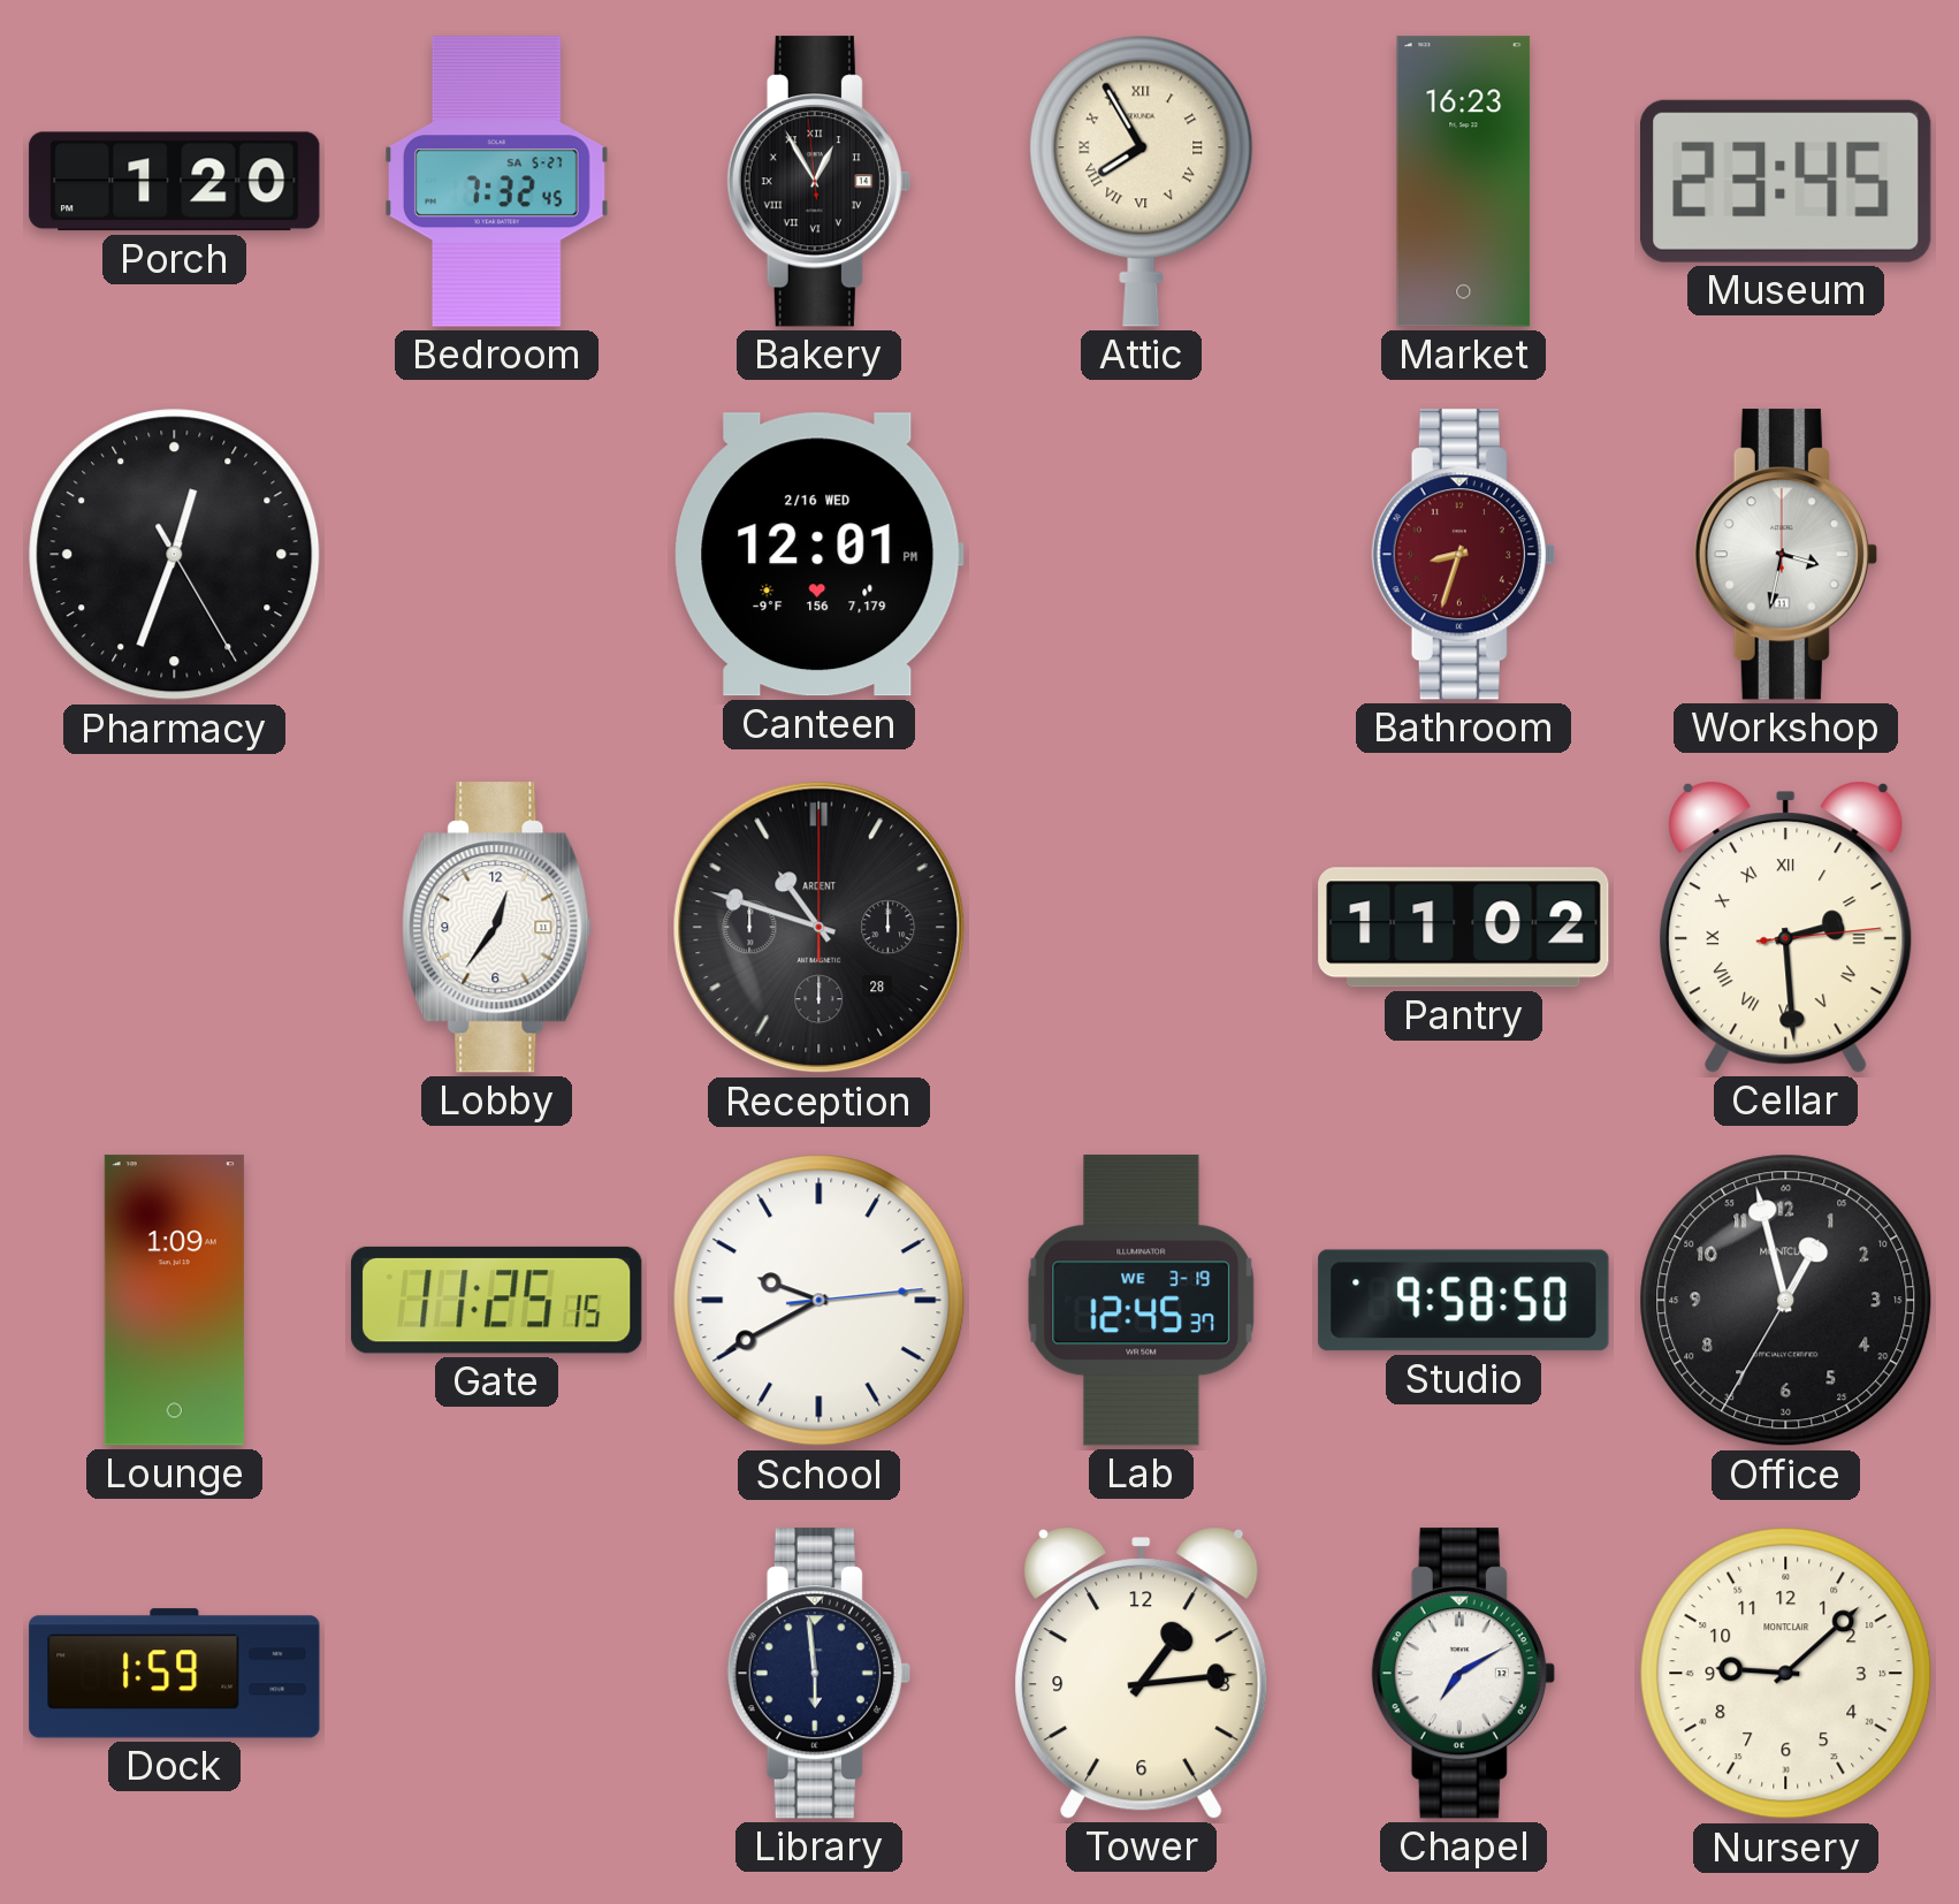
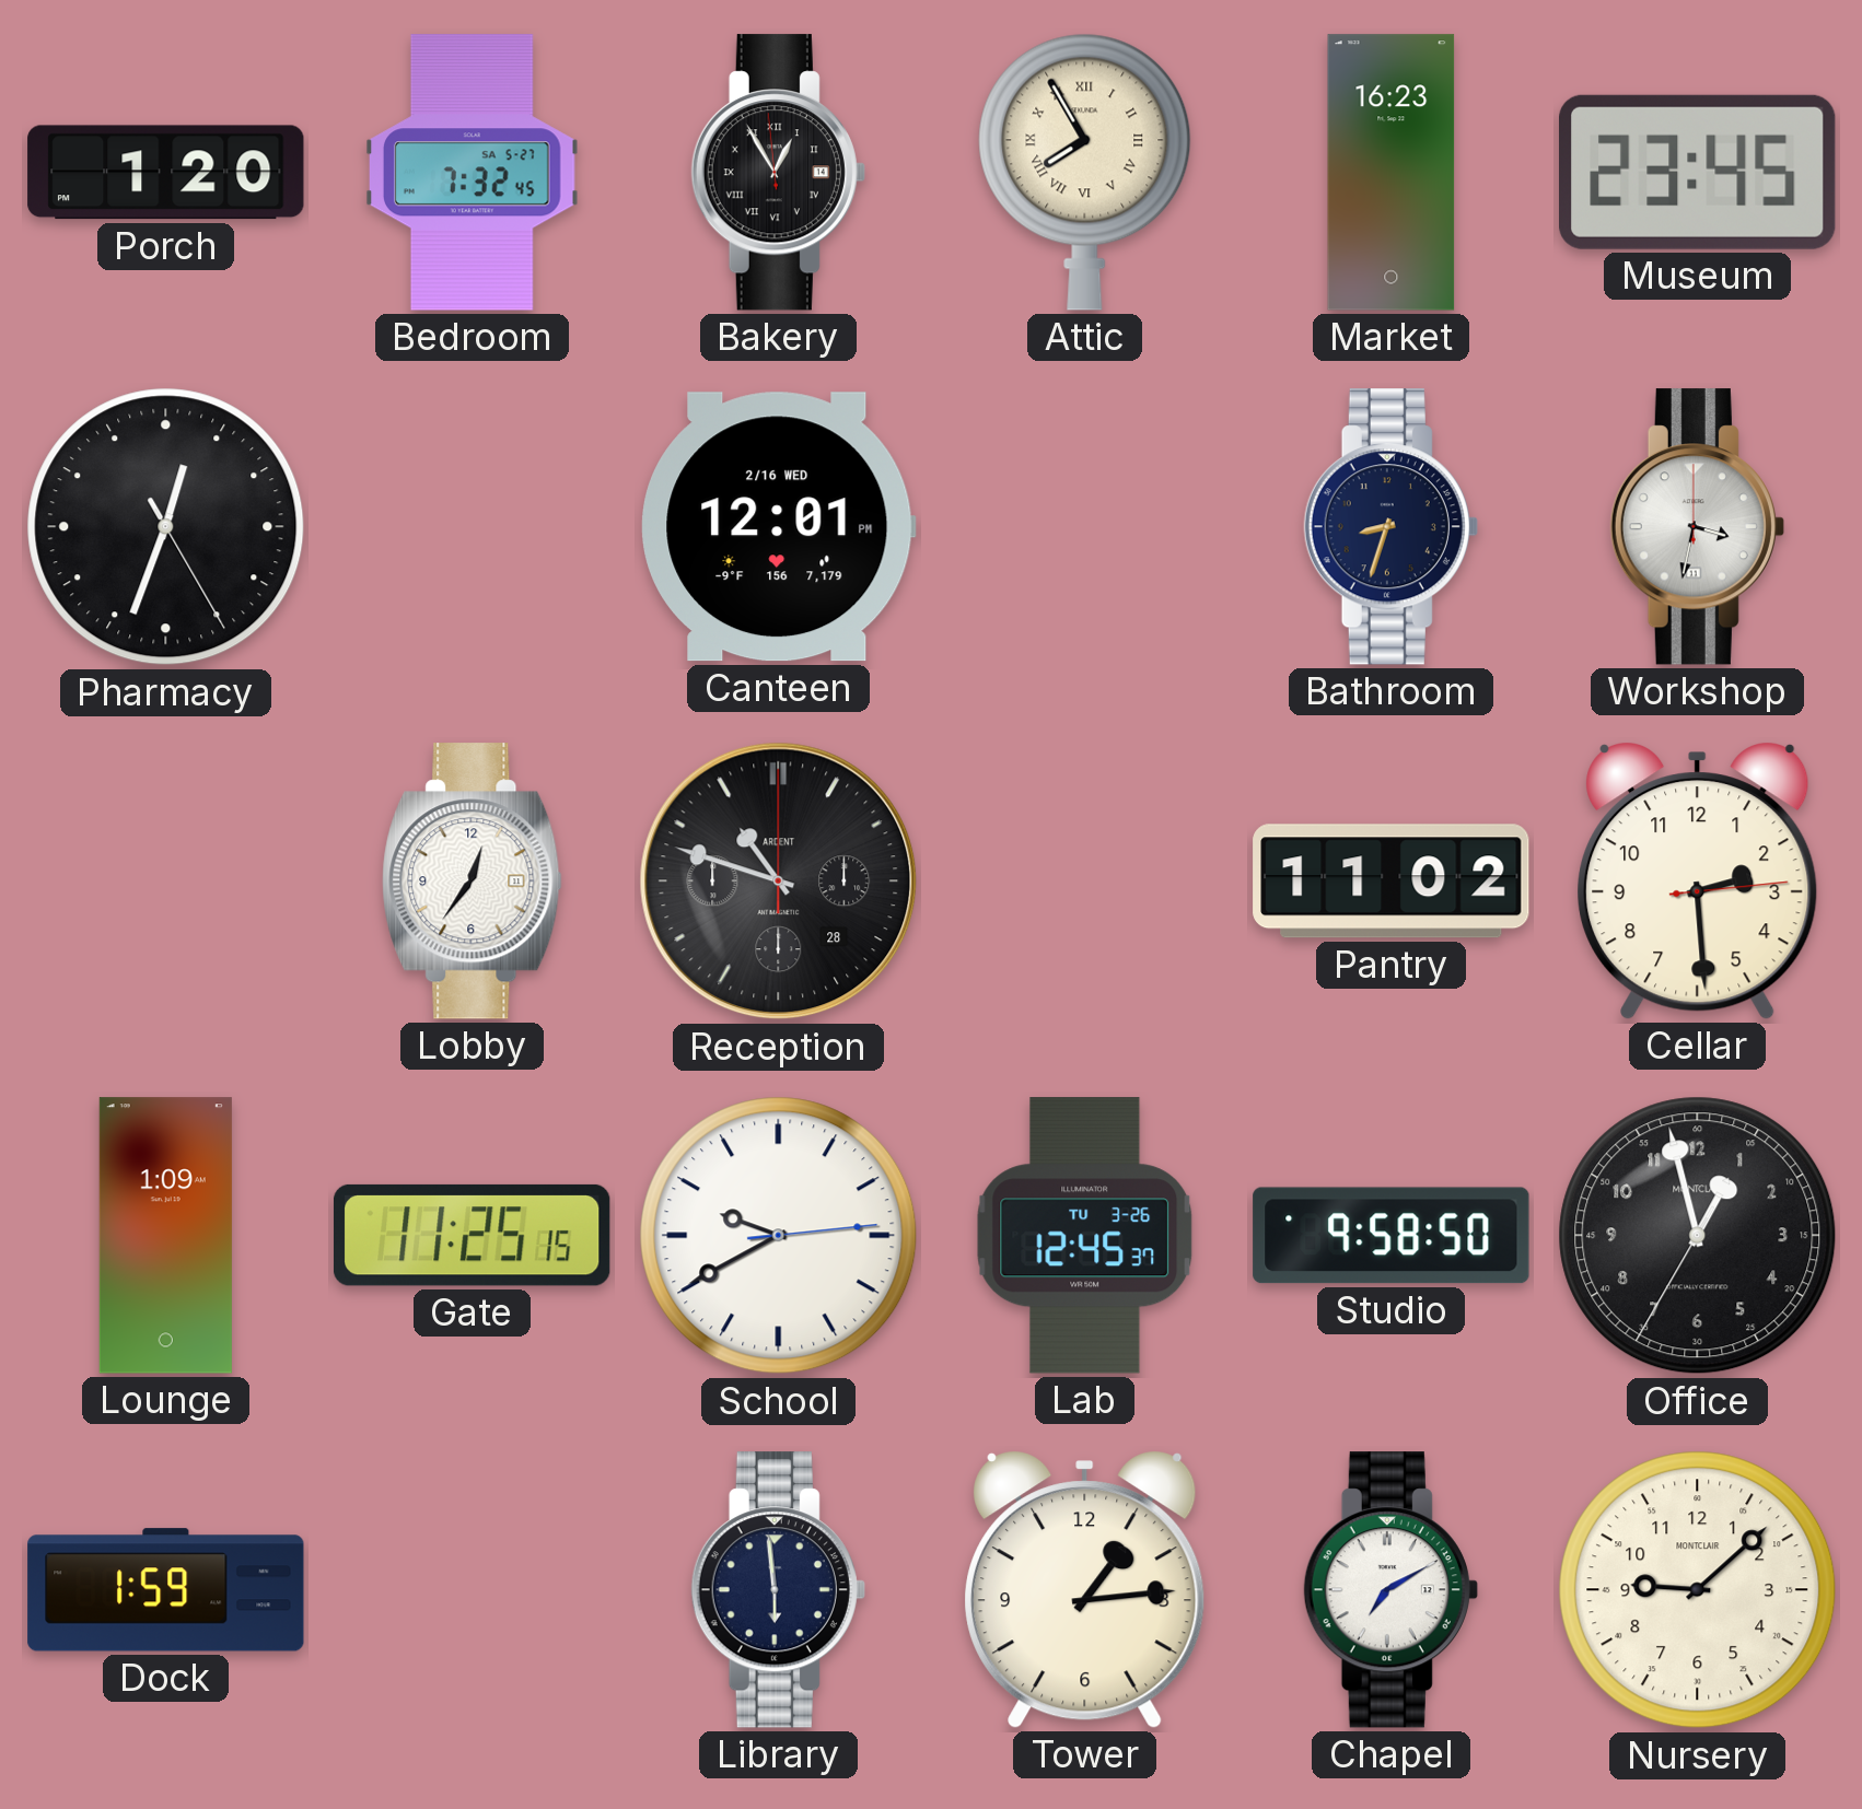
Bathroom dial: burgundy -> navy (1390, 527)
Cellar numerals: Roman -> Arabic (1698, 880)
Lab date: WE 3-19 -> TU 3-26 (1085, 1236)
